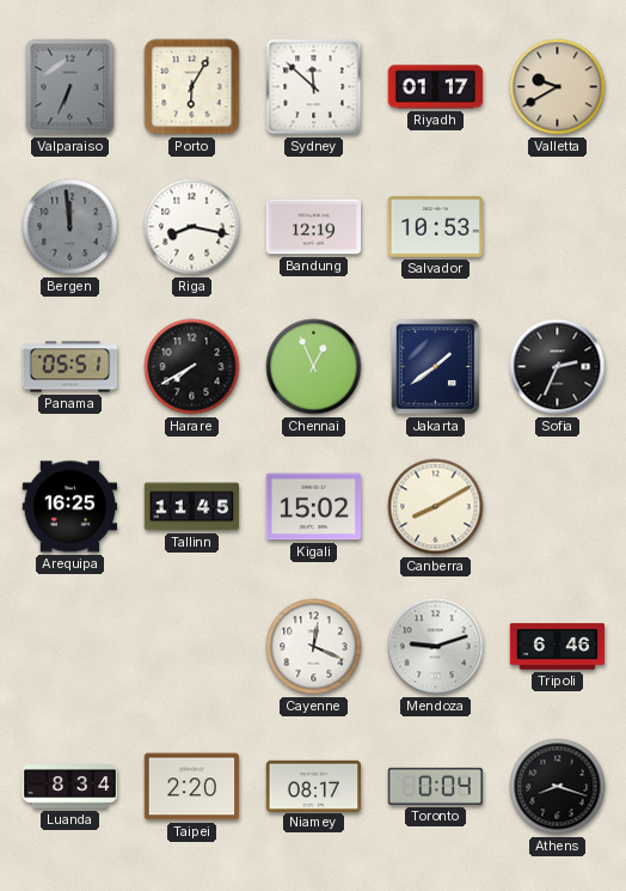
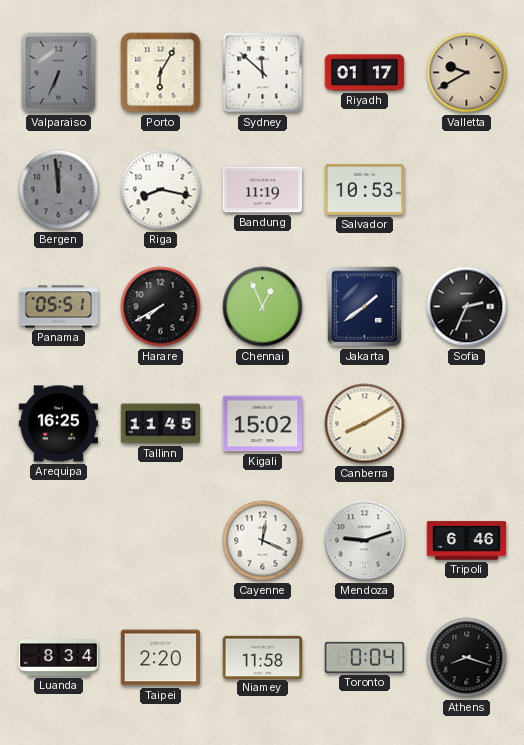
Bandung: 12:19 -> 11:19 (263, 190)
Niamey: 08:17 -> 11:58 (263, 657)
